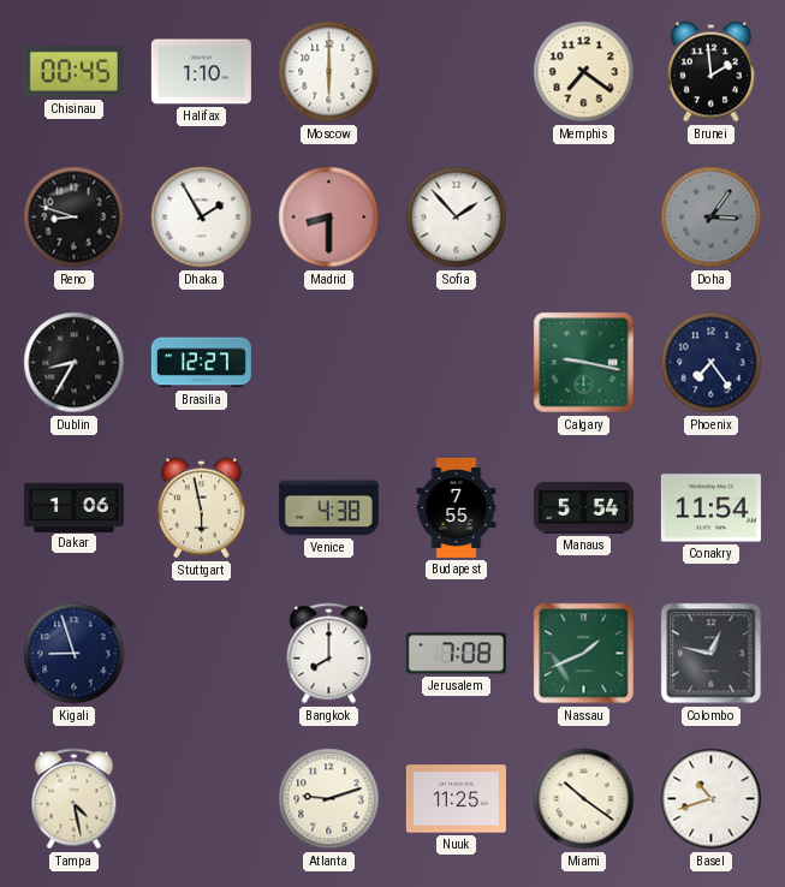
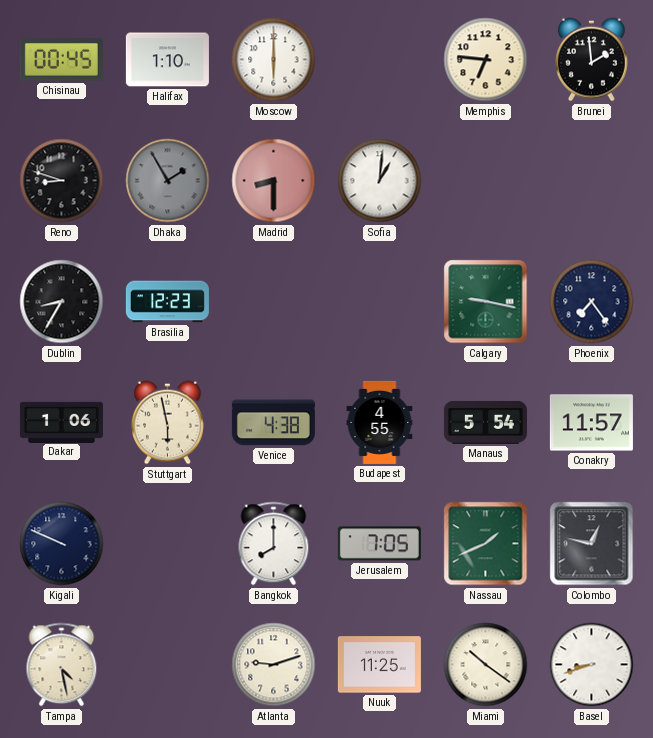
Memphis: 7:21 -> 6:46 (486, 60)
Dhaka dial: white -> grey (168, 181)
Sofia: 1:53 -> 1:01 (380, 181)
Doha: 3:06 -> none (712, 218)
Brasilia: 12:27 -> 12:23 (167, 302)
Budapest: 7:55 -> 4:55 (380, 422)
Conakry: 11:54 -> 11:57 (591, 423)
Kigali: 8:57 -> 9:49 (62, 544)
Jerusalem: 7:08 -> 7:05 (379, 544)
Basel: 10:42 -> 8:42 (592, 665)
